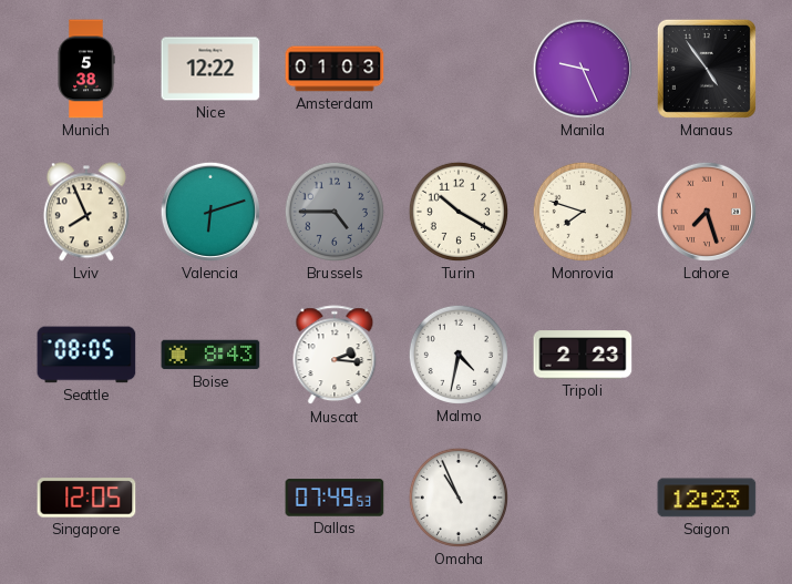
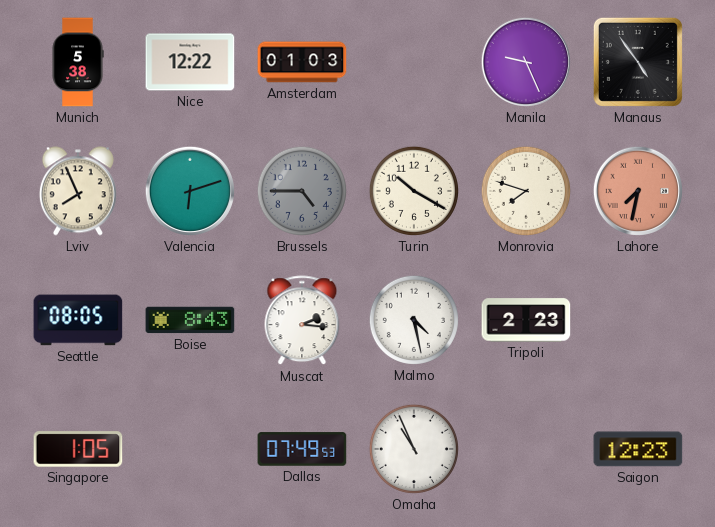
Lahore: 7:27 -> 7:32 (638, 191)
Malmo: 4:32 -> 4:28 (414, 320)
Singapore: 12:05 -> 1:05 (78, 449)
